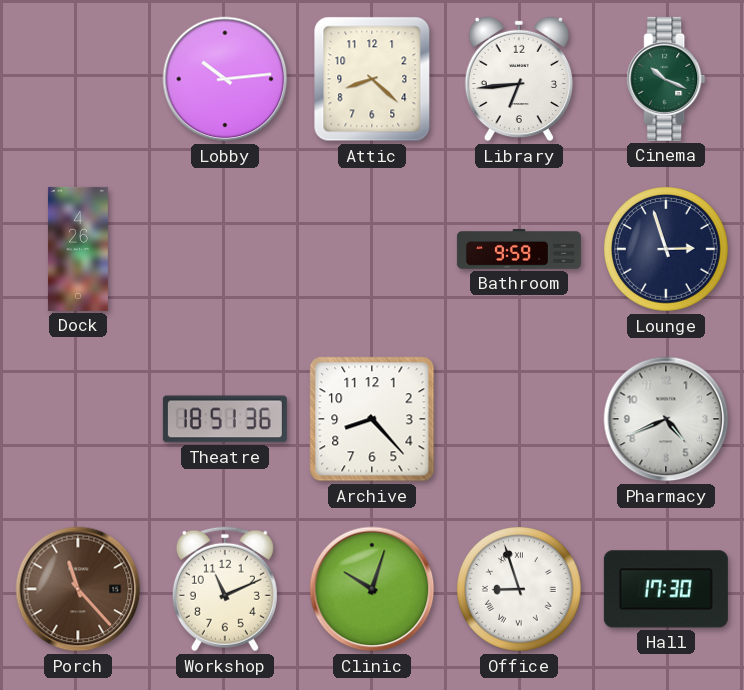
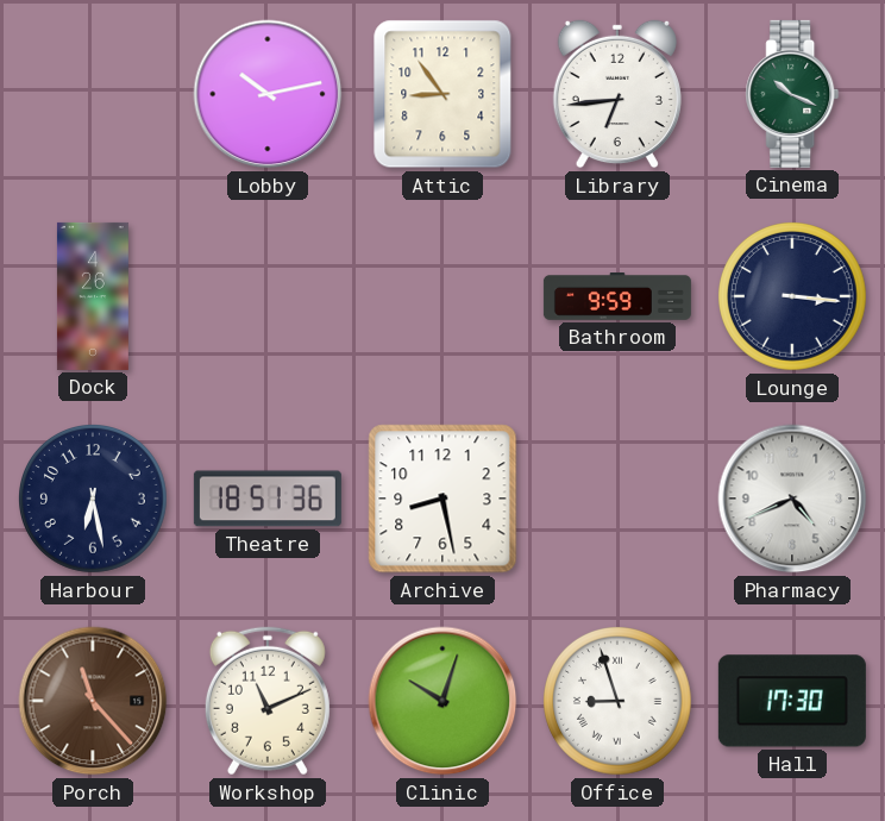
Lobby: 10:14 -> 10:13 (268, 94)
Attic: 8:22 -> 8:54 (442, 94)
Lounge: 2:57 -> 3:16 (793, 297)
Harbour: none -> 6:28 (94, 500)
Archive: 8:23 -> 8:28 (442, 499)
